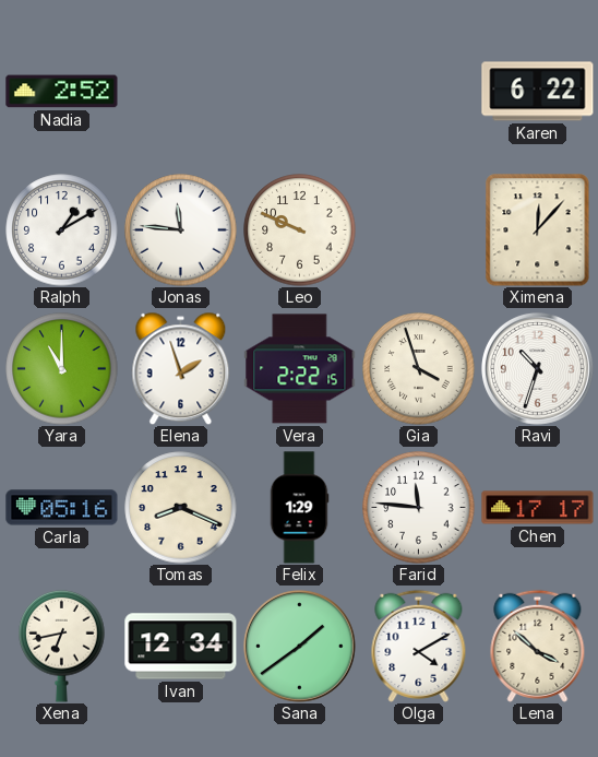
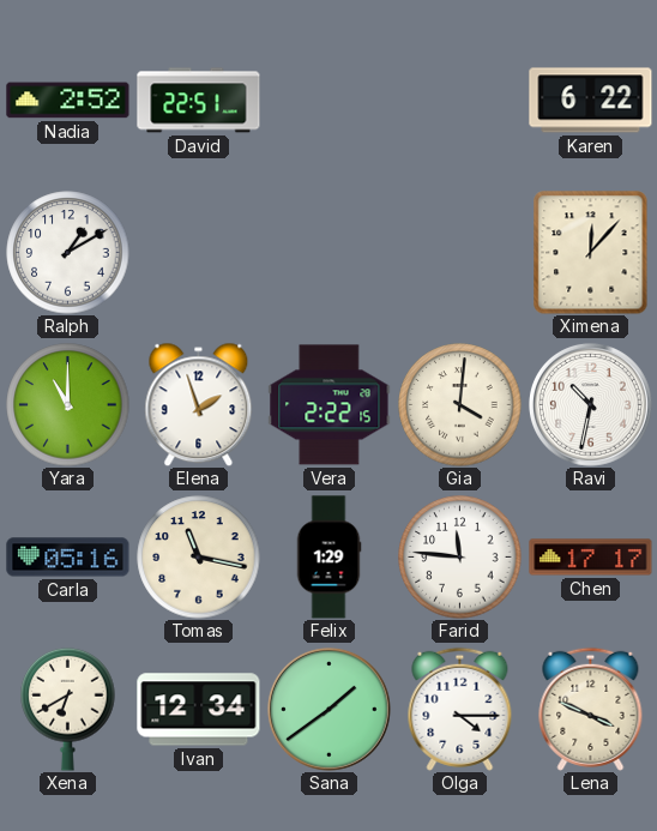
David: none -> 22:51 (199, 101)
Jonas: 11:46 -> none (181, 230)
Leo: 9:49 -> none (300, 230)
Gia: 3:57 -> 4:01 (460, 405)
Ravi: 10:33 -> 10:32 (591, 405)
Tomas: 8:19 -> 11:17 (199, 558)
Xena: 6:43 -> 6:40 (68, 709)
Olga: 4:10 -> 4:15 (460, 709)
Lena: 3:52 -> 3:49 (591, 709)
